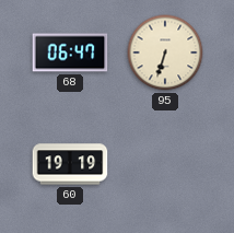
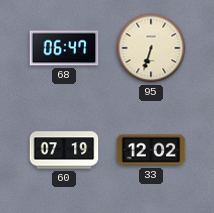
60: 19:19 -> 07:19 (64, 150)
33: none -> 12:02 (151, 150)
